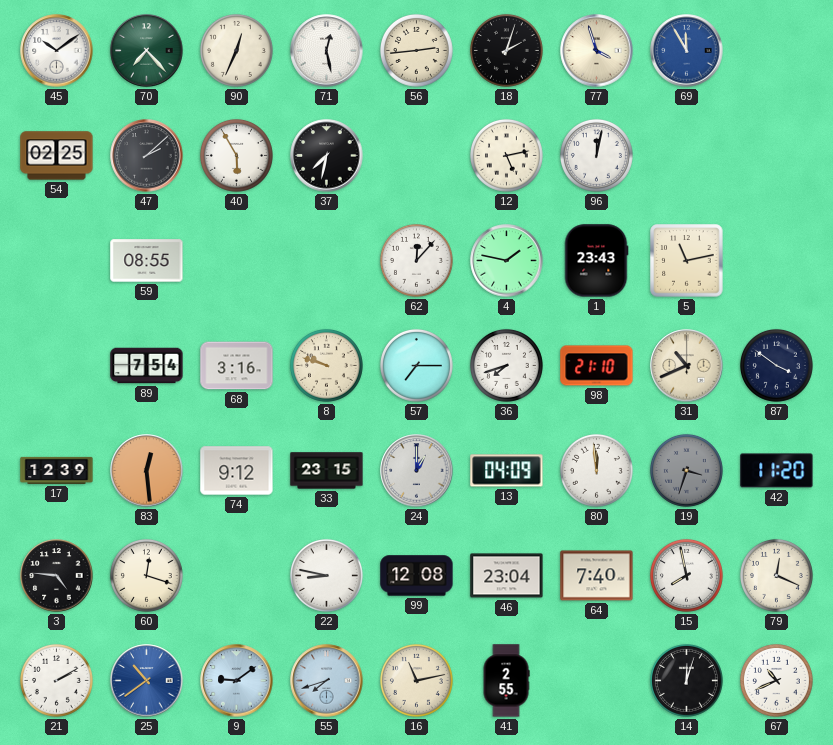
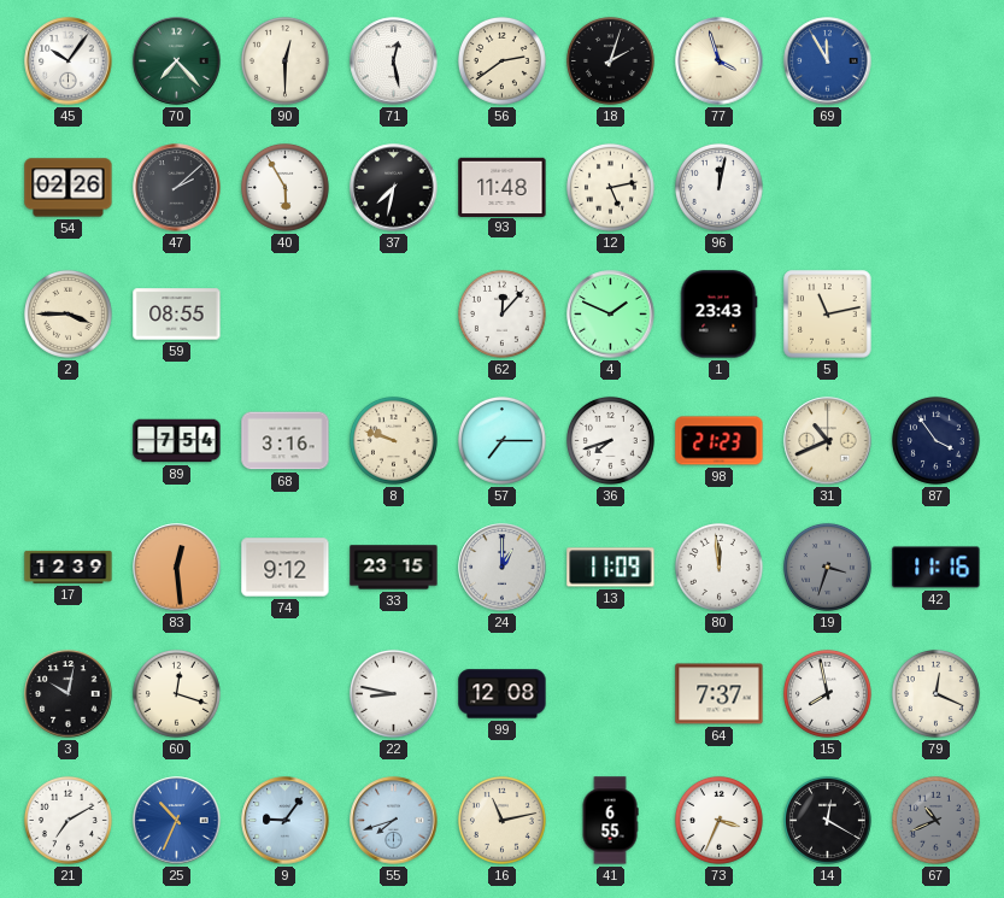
45: 10:09 -> 10:06 (69, 61)
90: 12:34 -> 12:30 (284, 60)
56: 2:44 -> 2:39 (501, 60)
54: 02:25 -> 02:26 (69, 188)
93: none -> 11:48 (503, 187)
2: none -> 3:45 (67, 313)
4: 1:47 -> 1:49 (611, 315)
98: 21:10 -> 21:23 (720, 441)
87: 3:51 -> 3:54 (935, 440)
13: 04:09 -> 11:09 (611, 568)
42: 11:20 -> 11:16 (937, 568)
3: 4:46 -> 10:02 (69, 694)
46: 23:04 -> none (507, 576)
64: 7:40 -> 7:37 (720, 694)
21: 2:10 -> 7:10 (67, 820)
25: 10:39 -> 10:34 (177, 821)
9: 9:09 -> 9:06 (286, 821)
41: 2:55 -> 6:55 (610, 821)
73: none -> 3:34 (718, 820)
14: 12:03 -> 12:20 (827, 820)
67 dial: white -> grey (935, 820)
